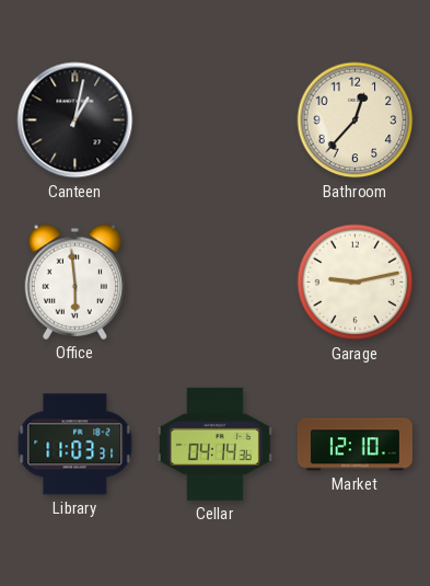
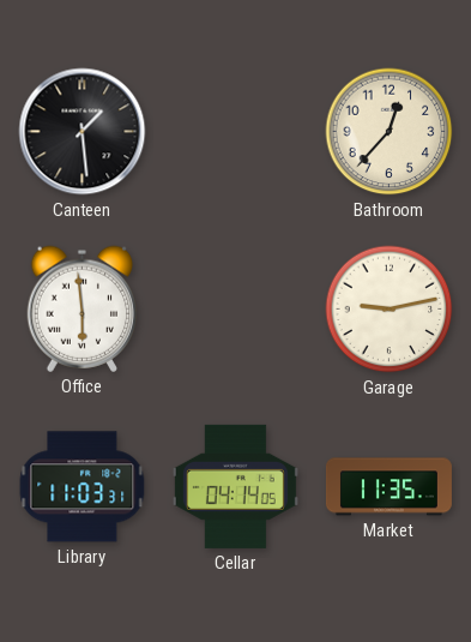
Canteen: 1:02 -> 1:29 (83, 132)
Cellar: 04:14:36 -> 04:14:05 (235, 486)
Market: 12:10 -> 11:35 (388, 487)
